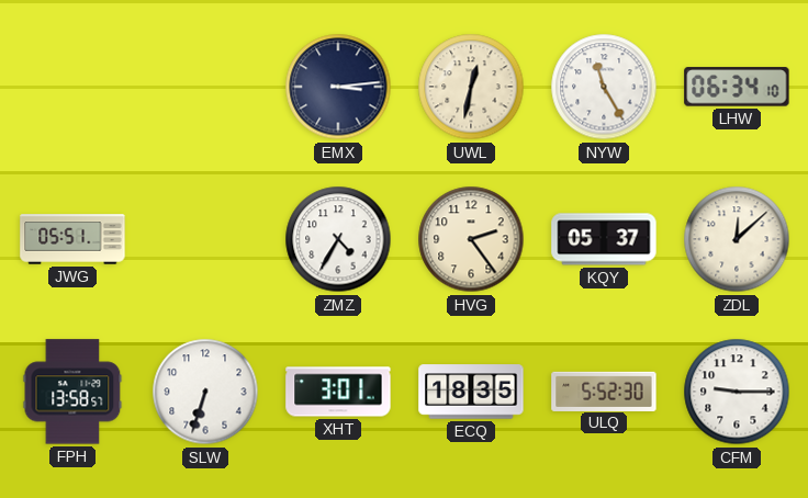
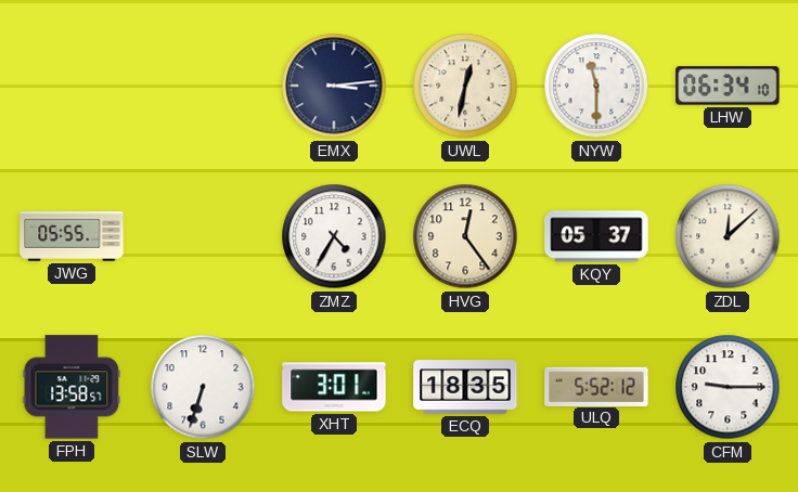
NYW: 11:25 -> 11:30 (596, 86)
JWG: 05:51 -> 05:55 (72, 236)
HVG: 2:24 -> 12:24 (465, 236)
ULQ: 5:52:30 -> 5:52:12 (596, 386)
